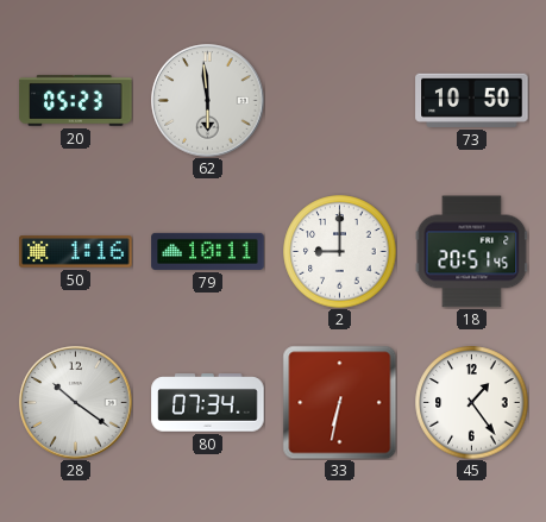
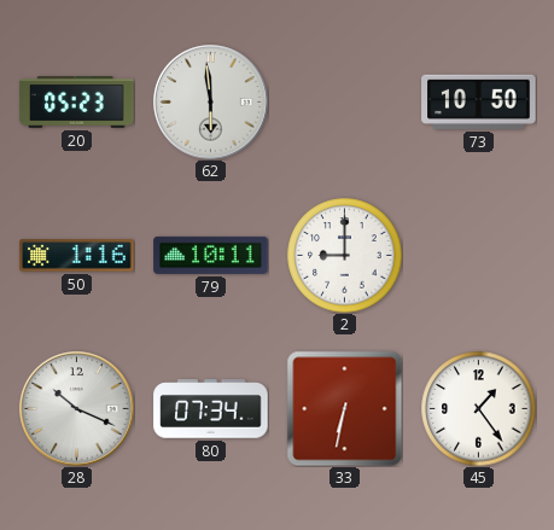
18: 20:51 -> none (471, 252)
28: 10:21 -> 10:19 (77, 409)
